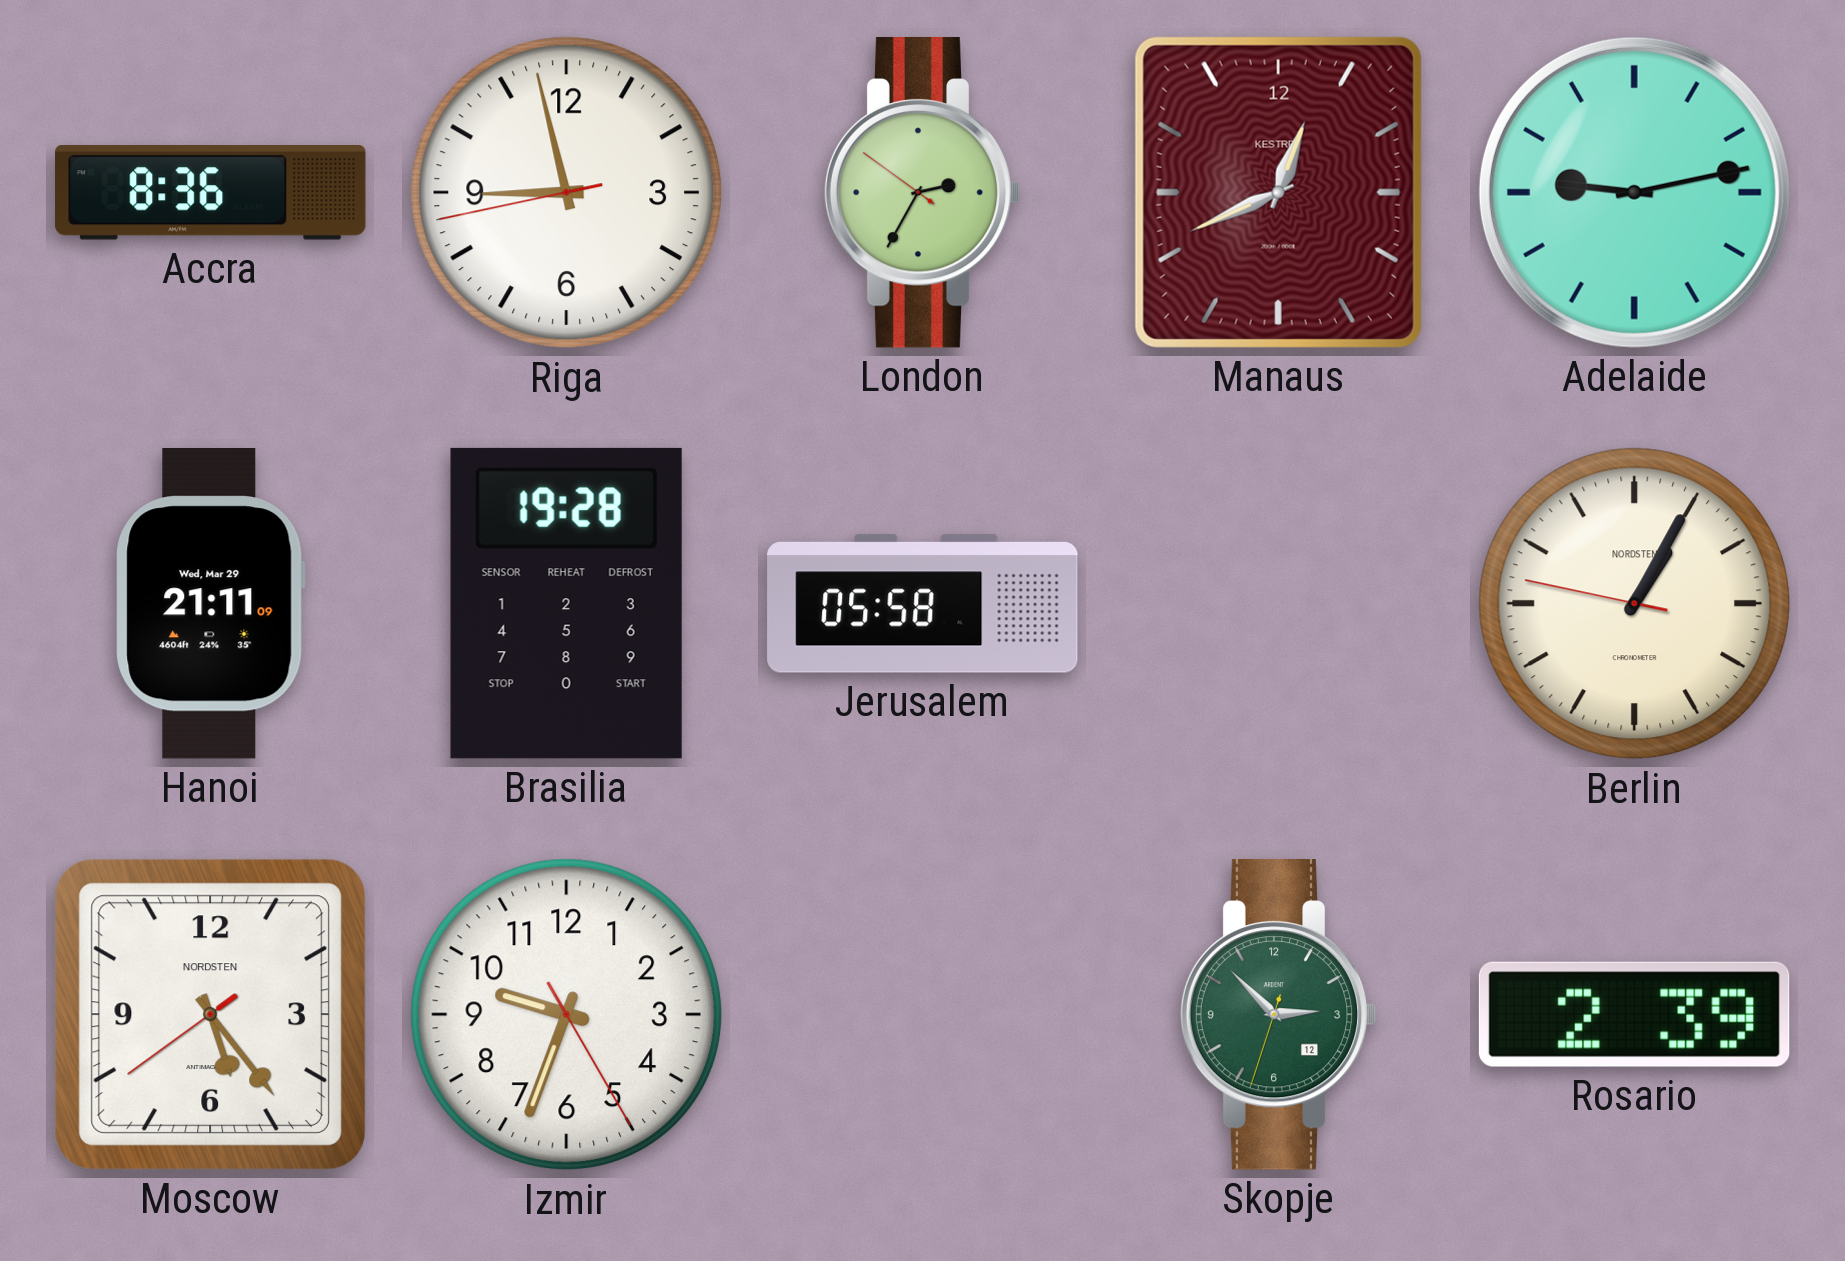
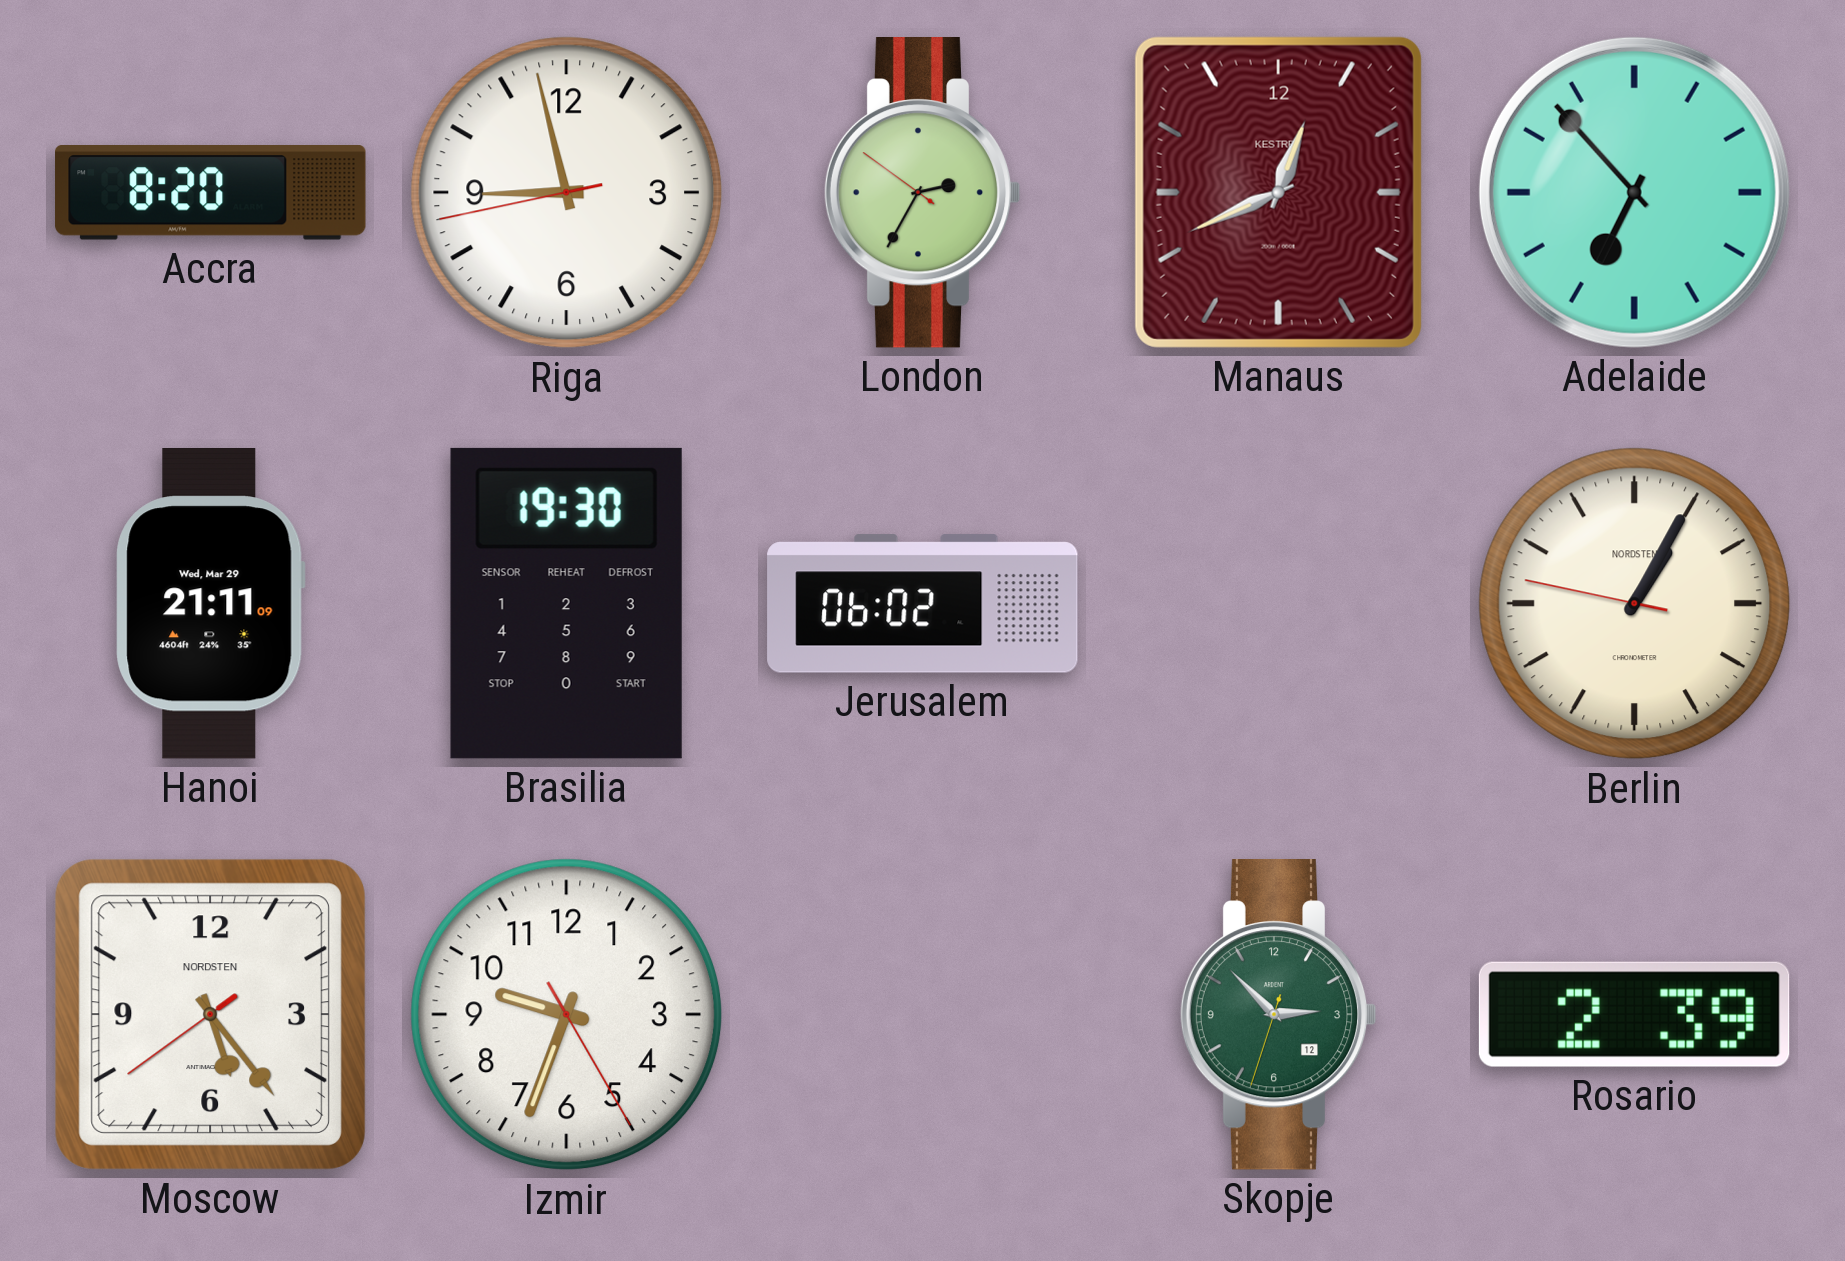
Accra: 8:36 -> 8:20 (211, 193)
Adelaide: 9:13 -> 6:53 (1634, 192)
Brasilia: 19:28 -> 19:30 (566, 603)
Jerusalem: 05:58 -> 06:02 (923, 604)
